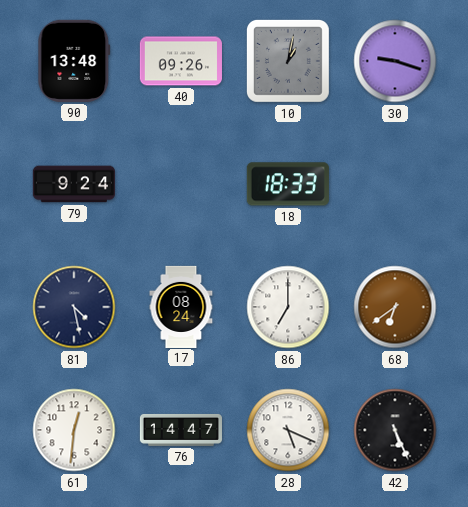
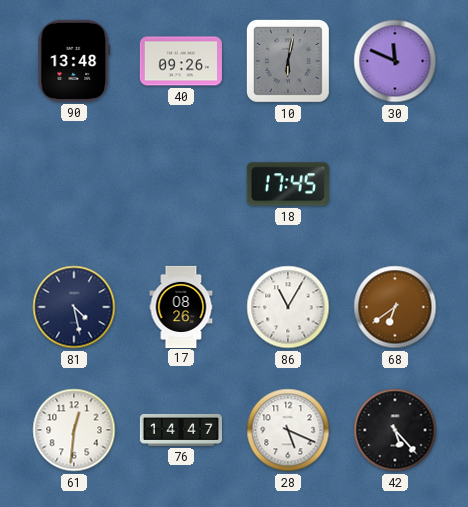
10: 1:02 -> 6:02 (288, 61)
30: 9:18 -> 11:49 (395, 61)
79: 9:24 -> none (74, 184)
18: 18:33 -> 17:45 (288, 184)
17: 08:24 -> 08:26 (181, 306)
86: 7:00 -> 11:05 (288, 307)
42: 5:26 -> 5:23 (395, 430)
